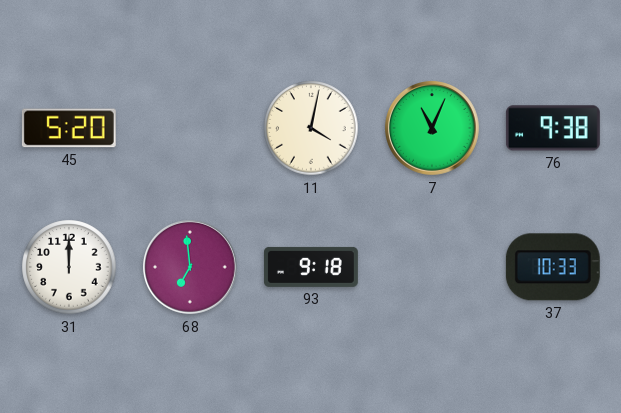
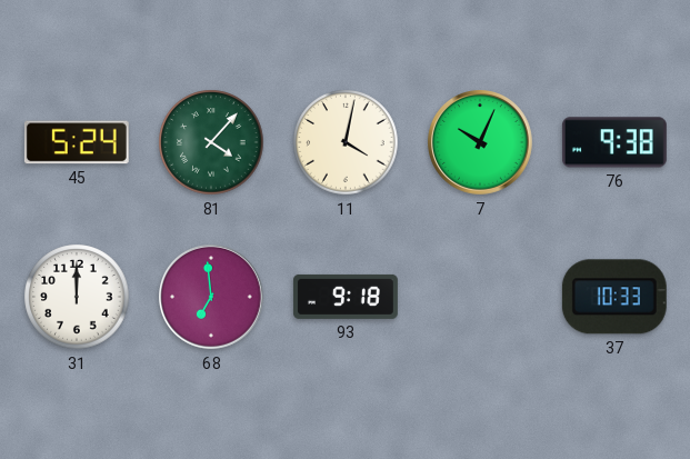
45: 5:20 -> 5:24 (77, 142)
81: none -> 4:07 (211, 142)
7: 11:04 -> 10:04 (481, 143)
